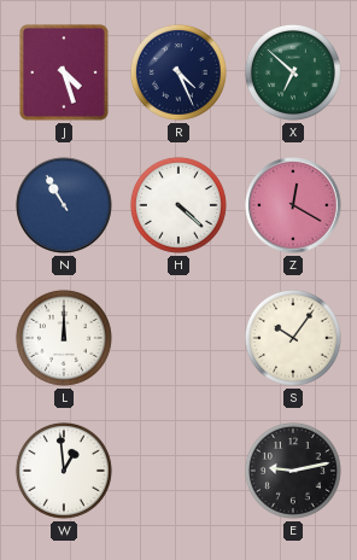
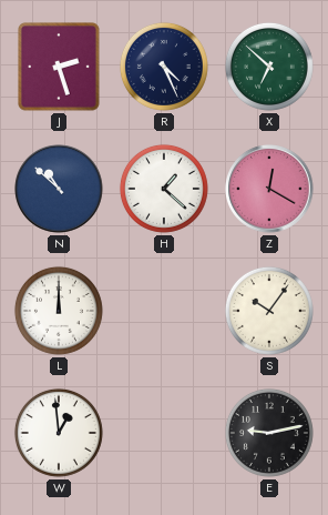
J: 4:27 -> 2:27 (60, 67)
N: 10:55 -> 10:52 (59, 189)
H: 4:22 -> 1:22 (164, 189)
